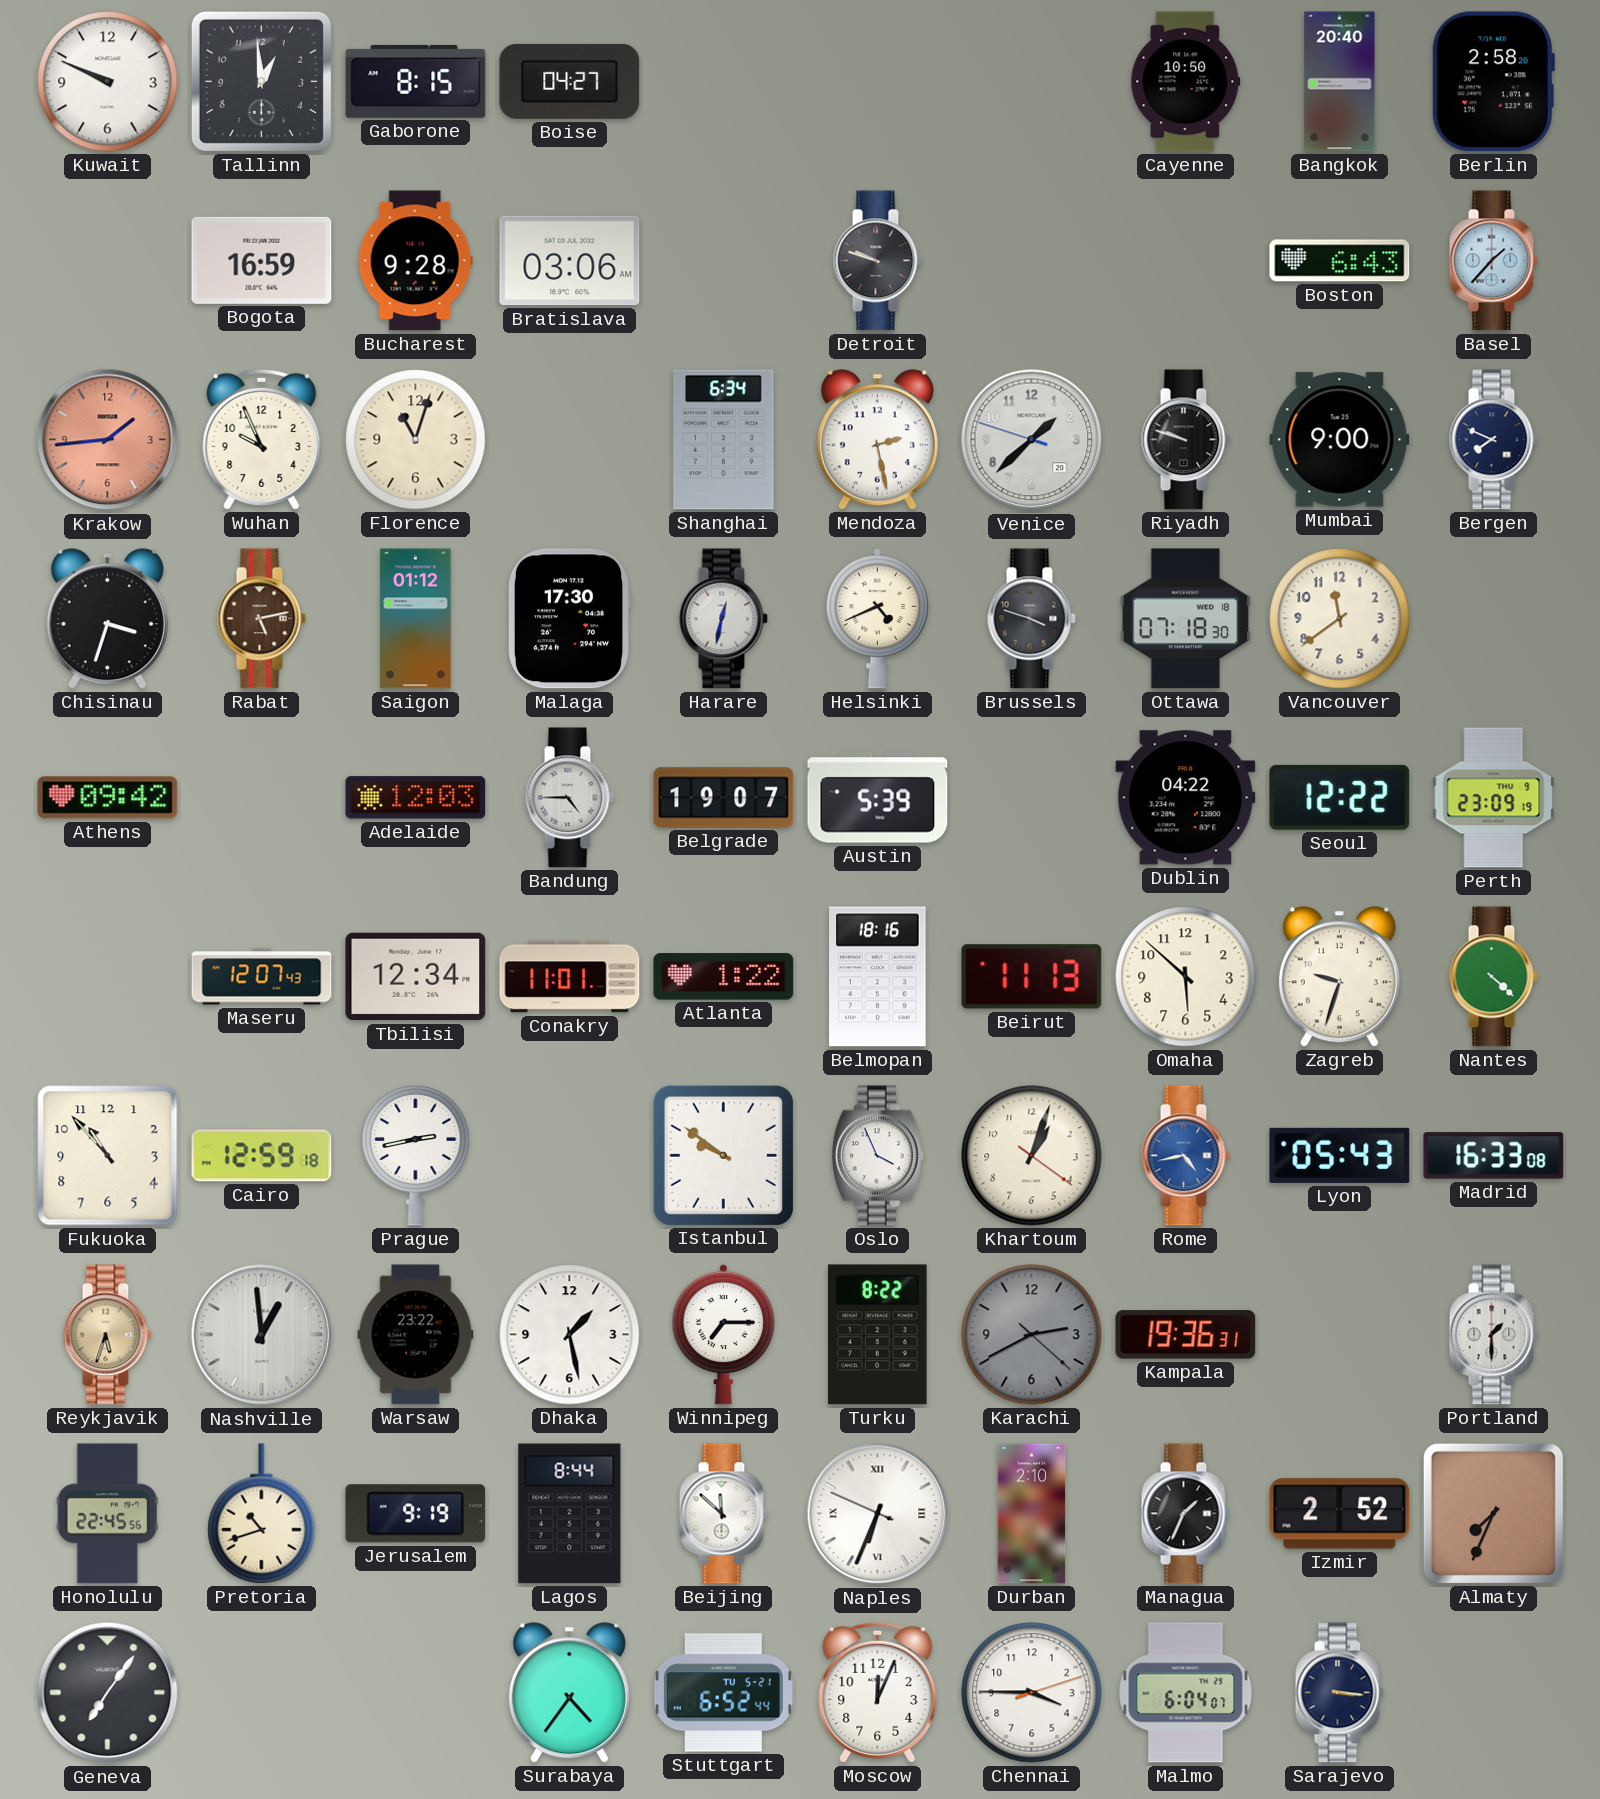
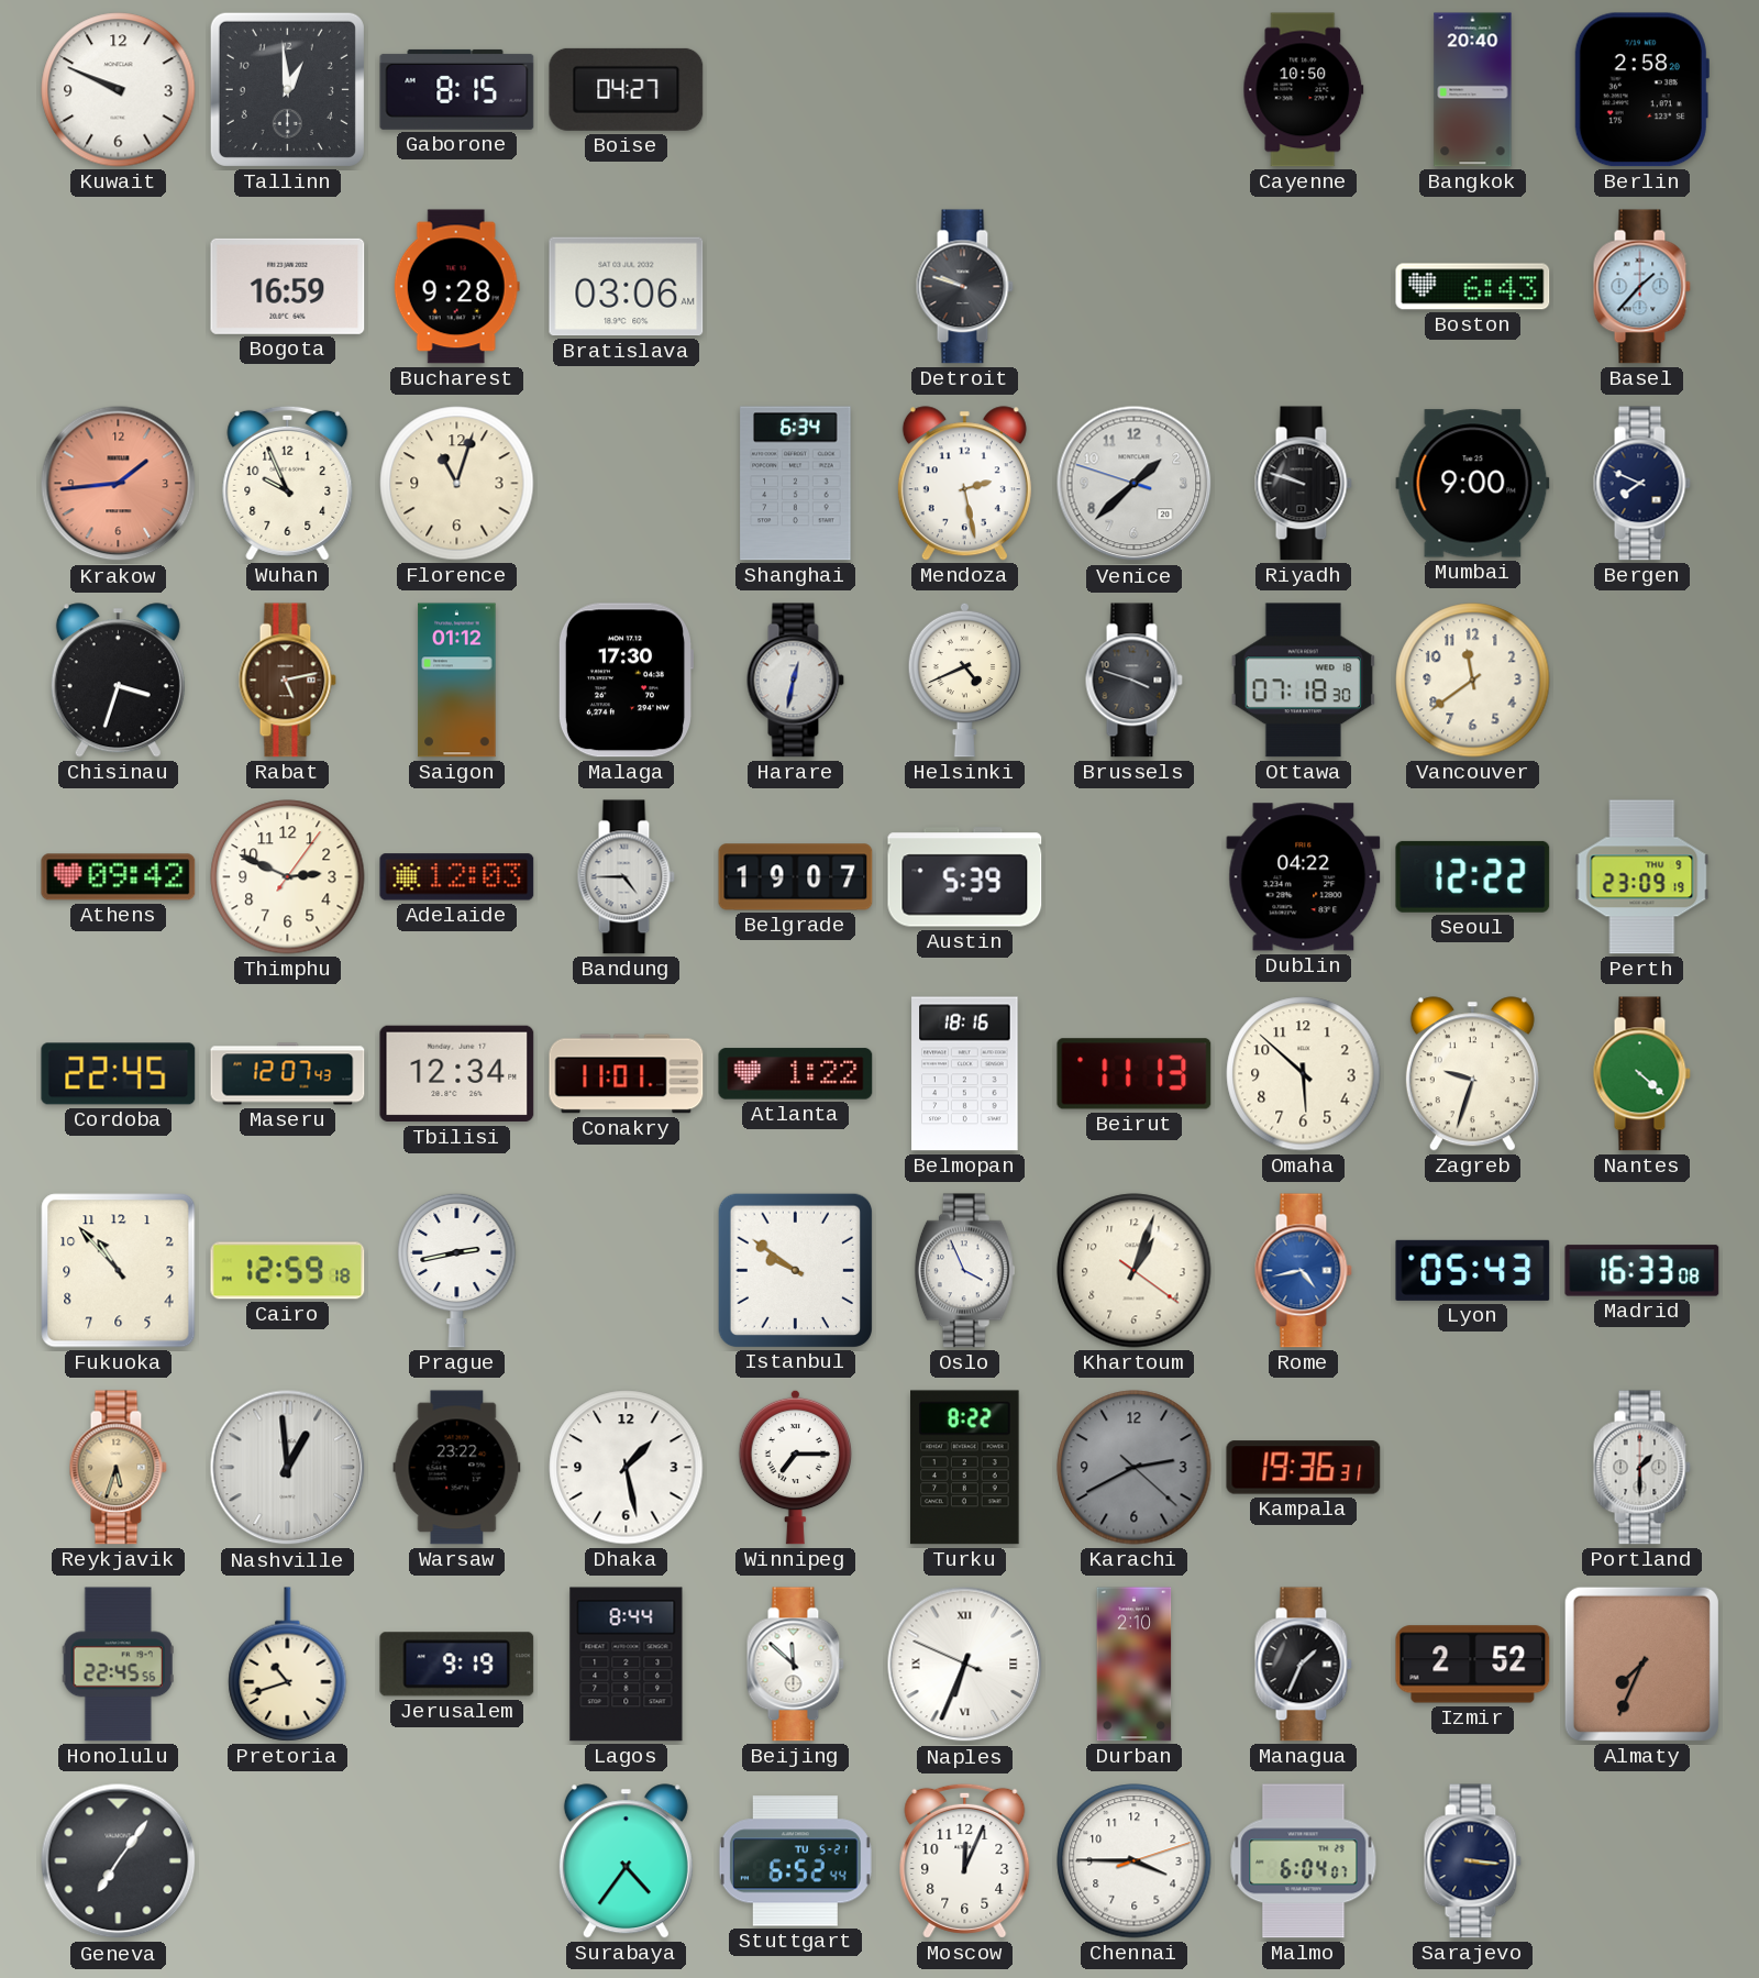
Thimphu: none -> 2:49 (288, 877)
Cordoba: none -> 22:45 (119, 1074)
